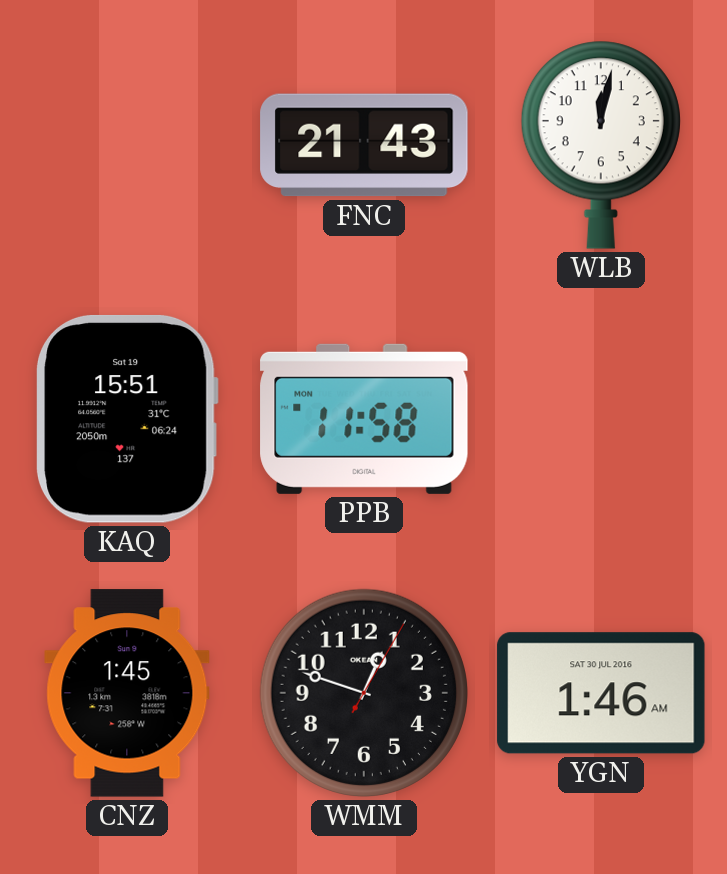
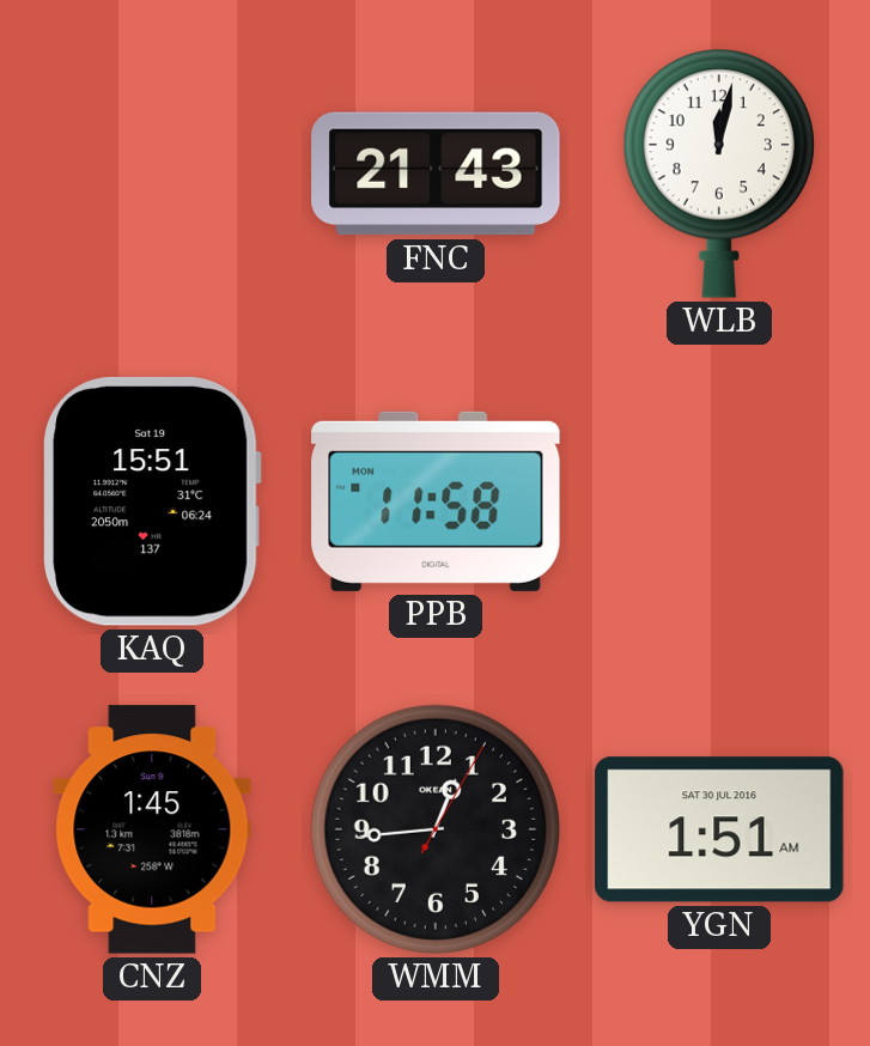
WMM: 12:48 -> 12:44 (436, 829)
YGN: 1:46 -> 1:51 (719, 829)
